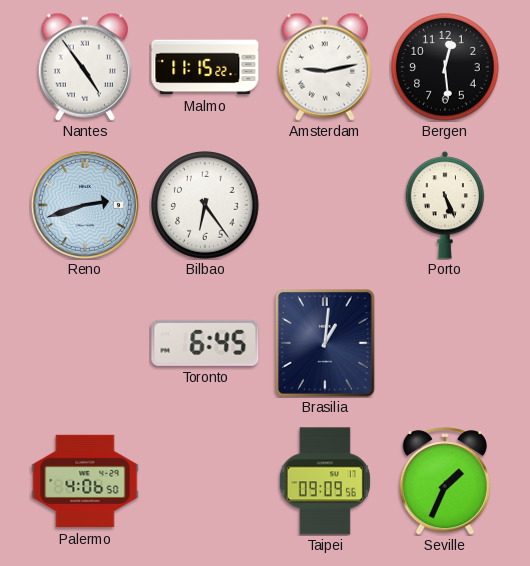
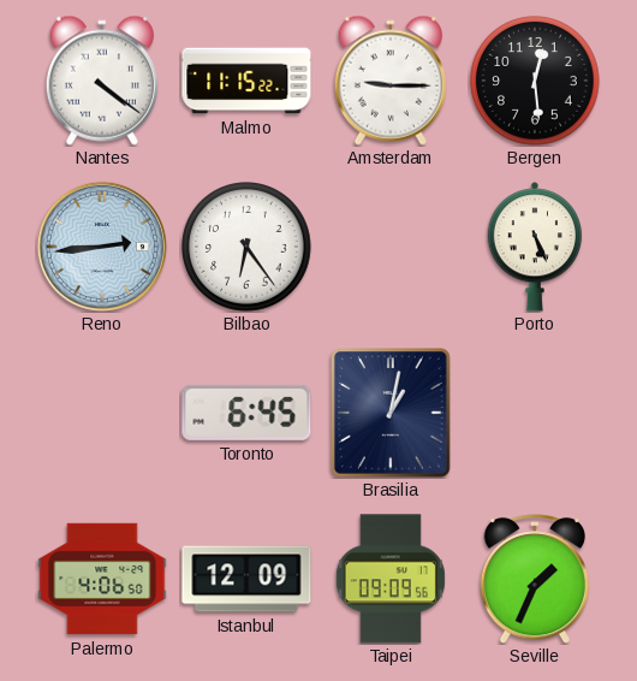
Nantes: 4:54 -> 4:21 (102, 81)
Amsterdam: 9:13 -> 9:15 (391, 81)
Reno: 2:42 -> 2:44 (102, 247)
Brasilia: 1:01 -> 1:02 (391, 414)
Istanbul: none -> 12:09 (246, 579)
